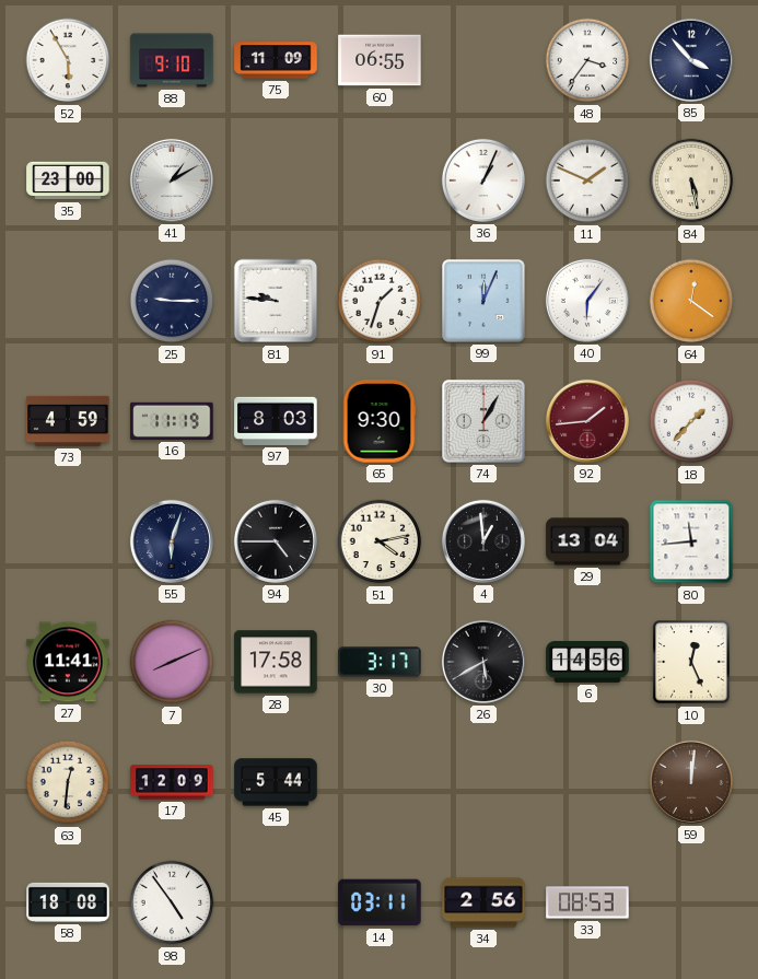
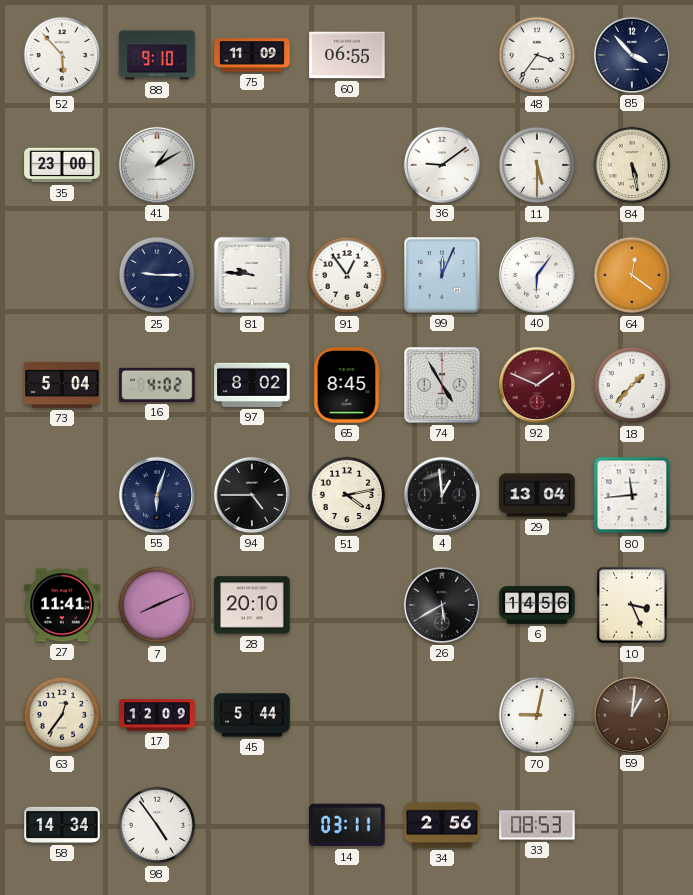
52: 5:55 -> 5:53 (62, 55)
36: 1:04 -> 9:09 (442, 165)
11: 1:49 -> 5:30 (537, 165)
91: 1:33 -> 12:54 (347, 275)
73: 4:59 -> 5:04 (62, 385)
16: 11:19 -> 4:02 (157, 385)
97: 8:03 -> 8:02 (252, 385)
65: 9:30 -> 8:45 (347, 385)
74: 1:05 -> 4:55 (442, 385)
92: 1:44 -> 1:49 (537, 385)
28: 17:58 -> 20:10 (252, 605)
30: 3:17 -> none (380, 662)
10: 12:26 -> 3:26 (632, 605)
63: 12:31 -> 12:36 (62, 715)
70: none -> 9:02 (537, 715)
59: 12:01 -> 1:01 (632, 715)
58: 18:08 -> 14:34 (62, 825)
